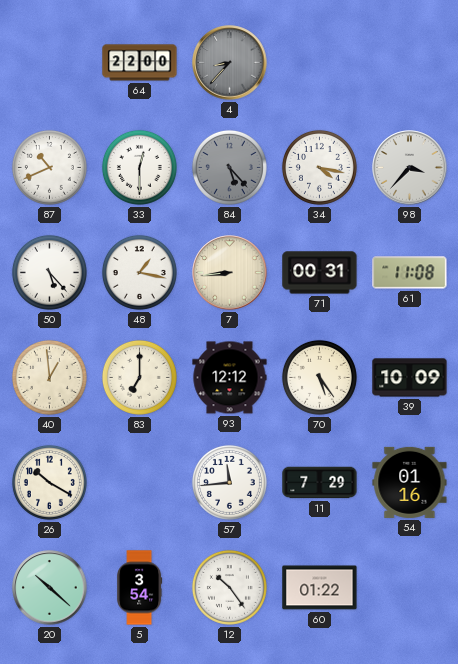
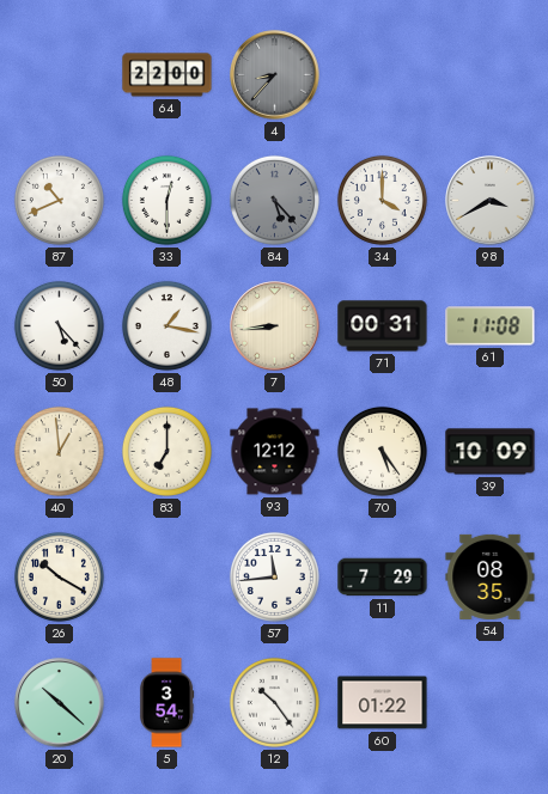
34: 4:17 -> 4:00 (382, 200)
98: 3:37 -> 3:40 (491, 201)
54: 01:16 -> 08:35 (491, 576)
